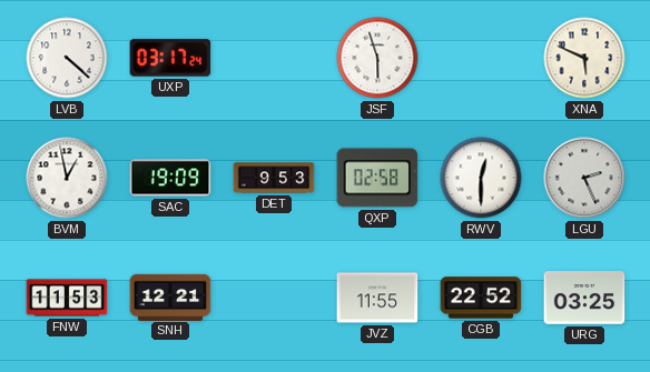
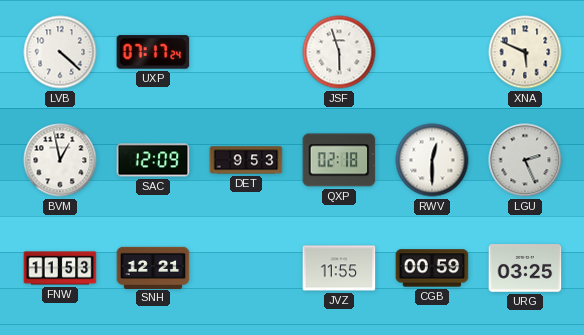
UXP: 03:17 -> 07:17 (153, 52)
SAC: 19:09 -> 12:09 (153, 160)
QXP: 02:58 -> 02:18 (339, 160)
CGB: 22:52 -> 00:59 (432, 268)
